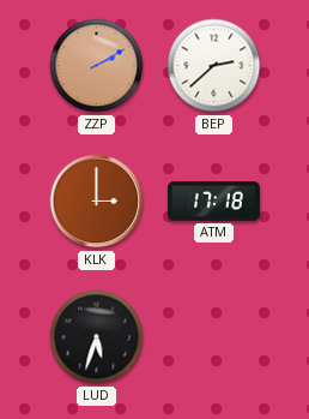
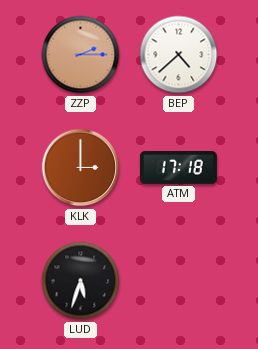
ZZP: 2:10 -> 2:15 (81, 55)
BEP: 2:38 -> 4:38 (179, 55)
